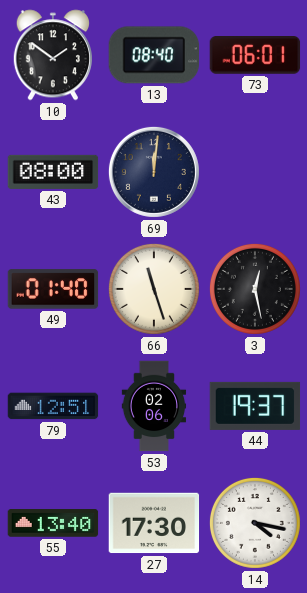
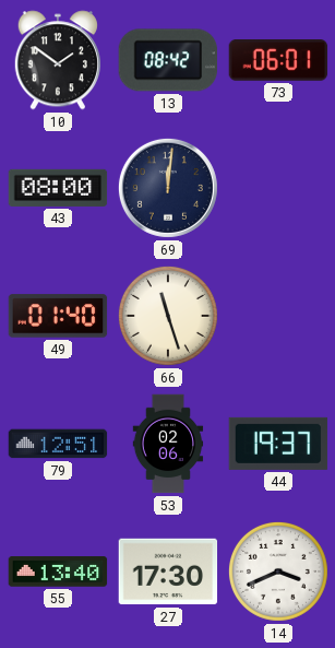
13: 08:40 -> 08:42 (167, 60)
3: 12:28 -> none (255, 289)
14: 4:17 -> 3:41 (278, 572)
